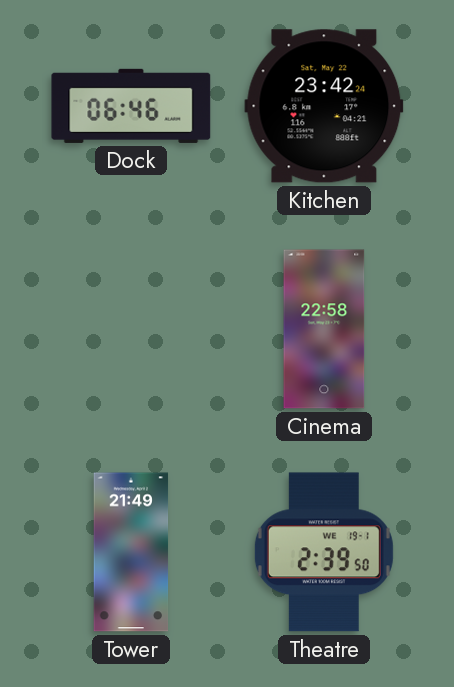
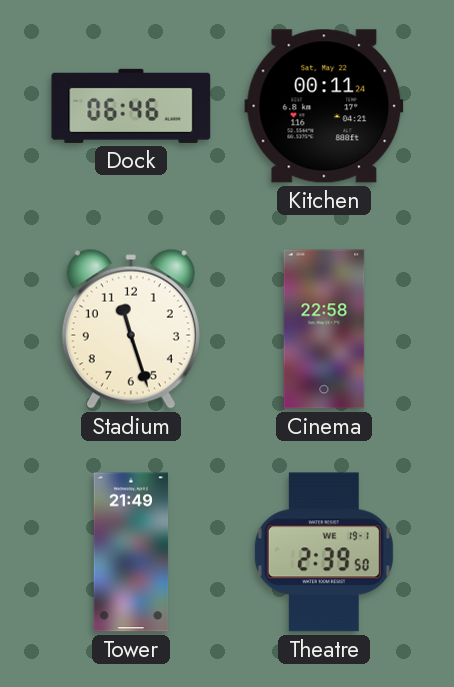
Kitchen: 23:42 -> 00:11 (324, 106)
Stadium: none -> 11:27 (131, 329)
